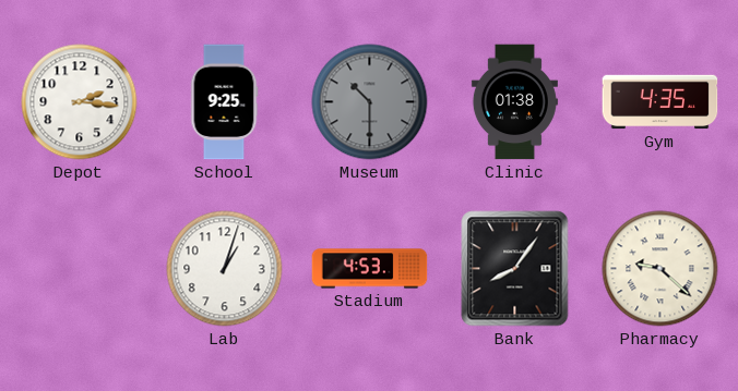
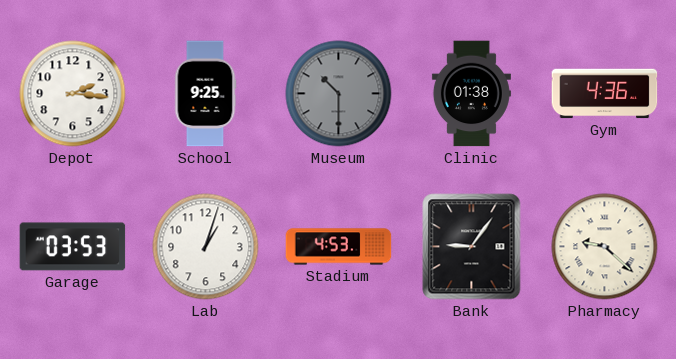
Gym: 4:35 -> 4:36 (605, 94)
Garage: none -> 03:53 (73, 247)
Bank: 8:06 -> 9:06 (472, 247)
